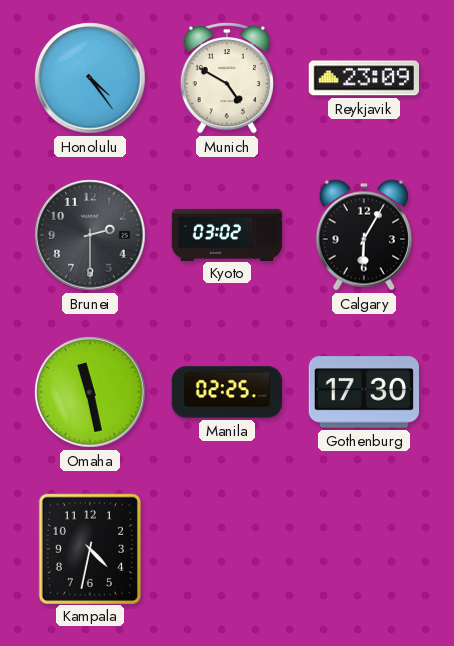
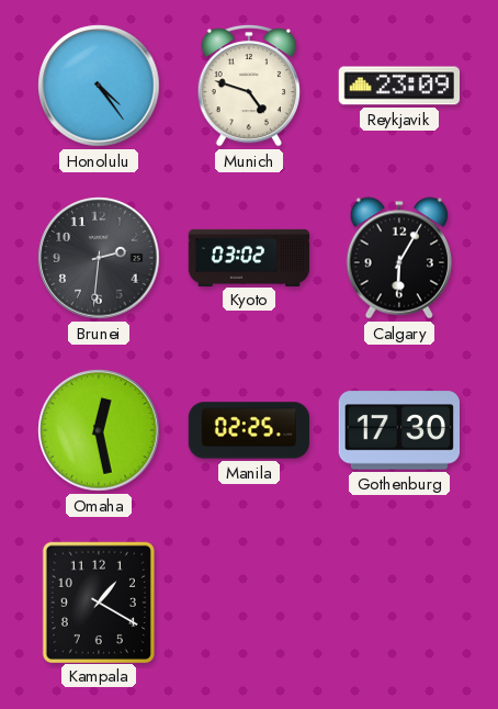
Munich: 4:50 -> 4:48 (248, 86)
Brunei: 2:30 -> 2:31 (99, 258)
Omaha: 11:28 -> 12:28 (99, 430)
Kampala: 4:32 -> 1:20 (98, 601)
